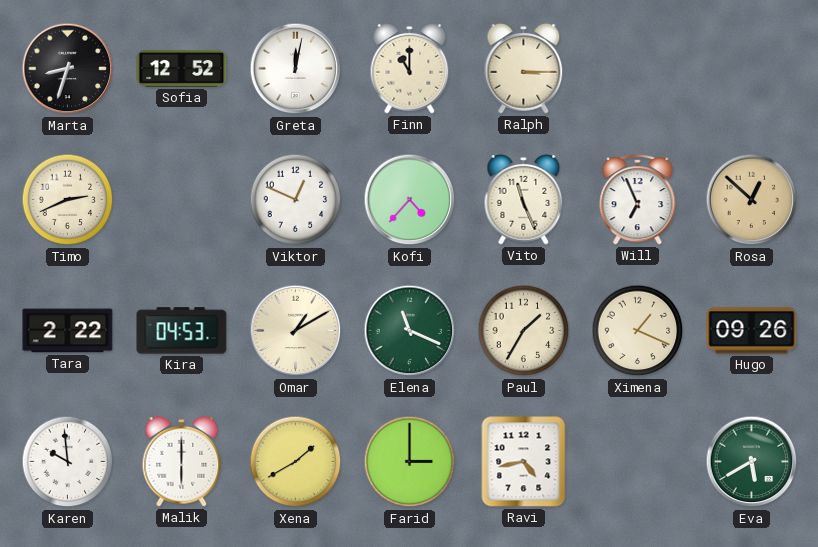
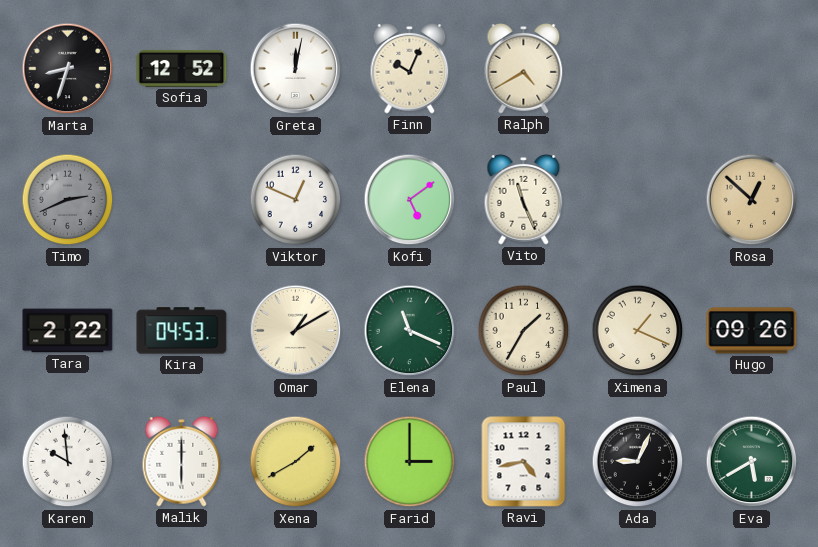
Finn: 11:00 -> 10:04 (410, 68)
Ralph: 3:15 -> 4:40 (524, 68)
Timo dial: cream -> grey (68, 200)
Kofi: 4:37 -> 5:09 (410, 200)
Will: 6:56 -> none (638, 200)
Ada: none -> 9:04 (638, 462)
